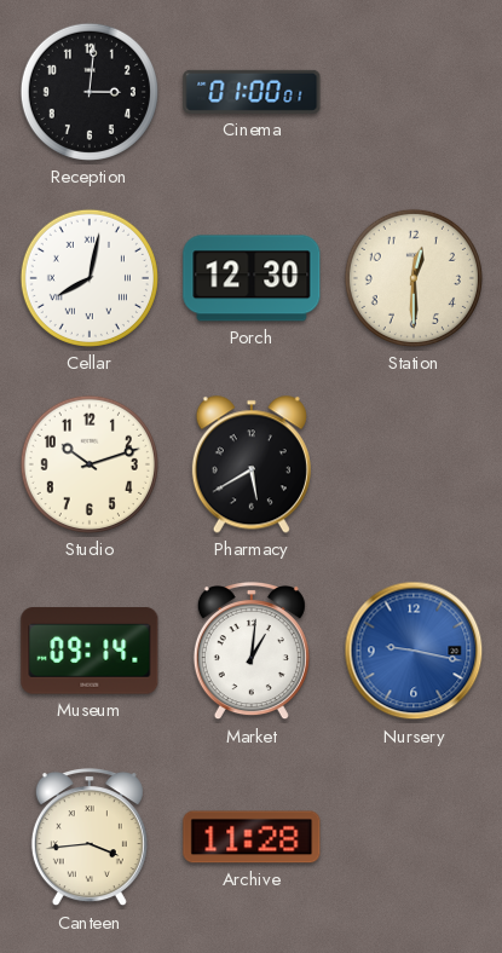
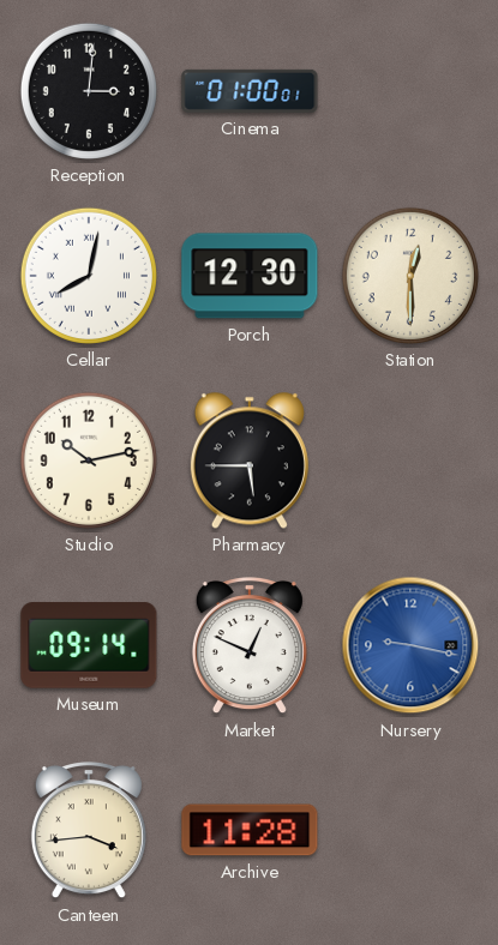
Studio: 10:12 -> 10:13 (89, 461)
Pharmacy: 5:40 -> 5:45 (250, 461)
Market: 1:01 -> 12:49 (250, 646)
